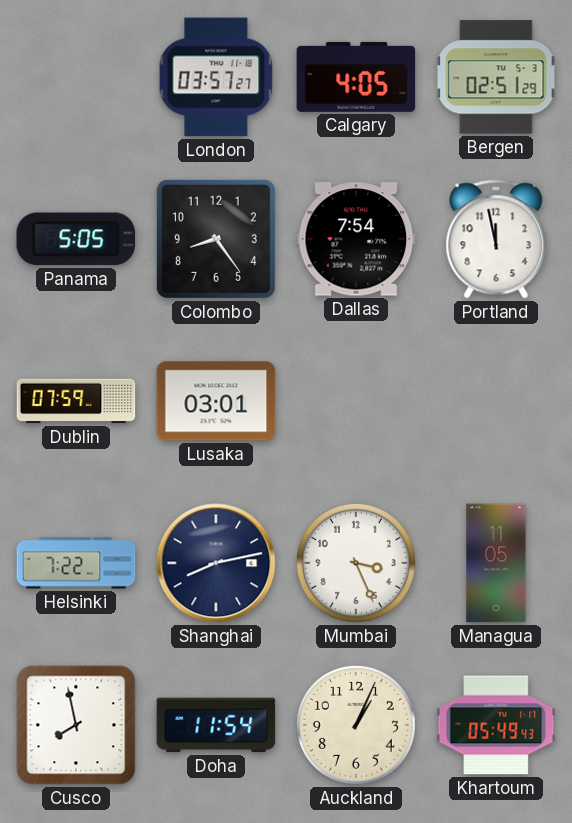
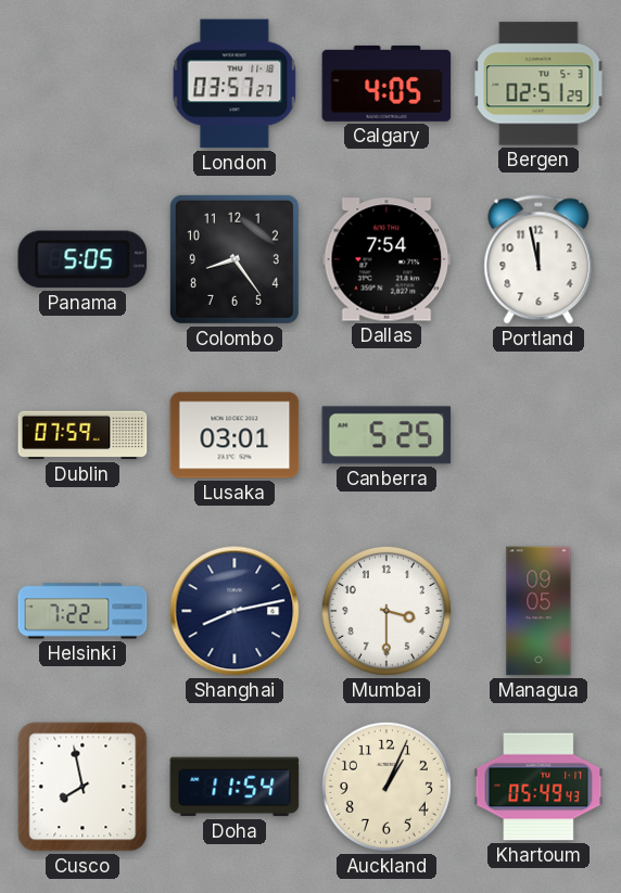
Canberra: none -> 5:25 (386, 435)
Mumbai: 3:26 -> 3:30 (386, 611)
Managua: 11:05 -> 09:05 (538, 611)
